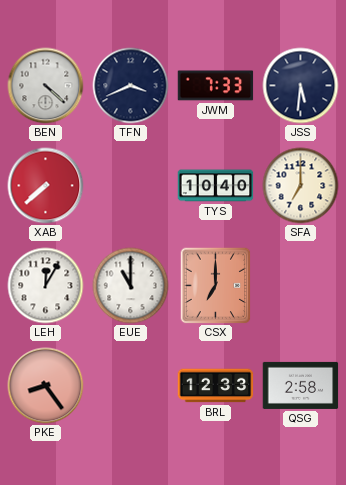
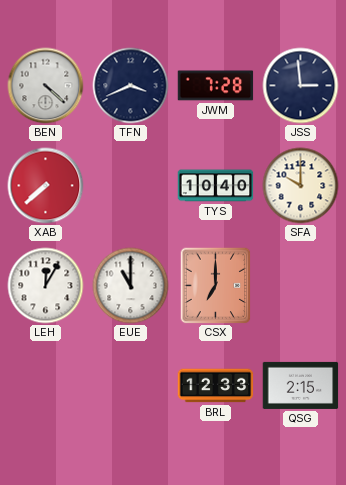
JWM: 7:33 -> 7:28 (216, 86)
JSS: 5:31 -> 2:59 (301, 86)
SFA: 7:00 -> 10:00 (301, 186)
PKE: 8:24 -> none (46, 386)
QSG: 2:58 -> 2:15 (301, 385)
